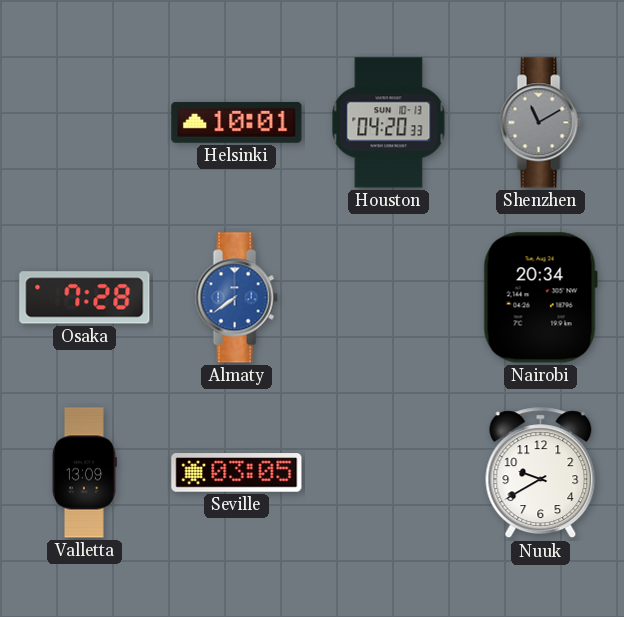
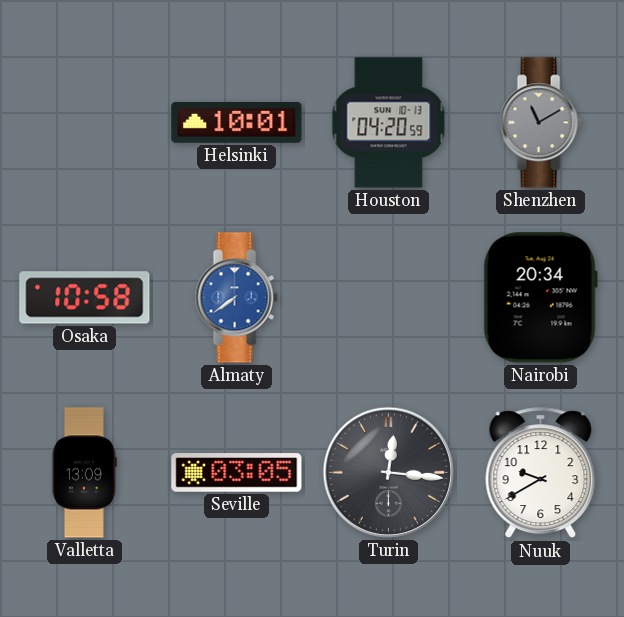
Houston: 04:20:33 -> 04:20:59 (389, 123)
Osaka: 7:28 -> 10:58 (85, 298)
Turin: none -> 12:16 (388, 472)
